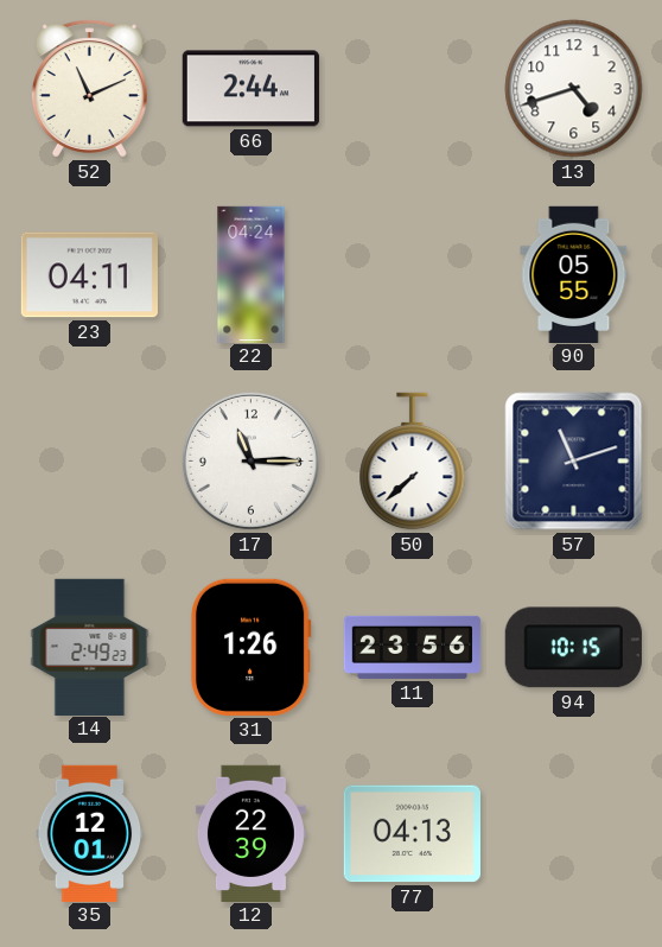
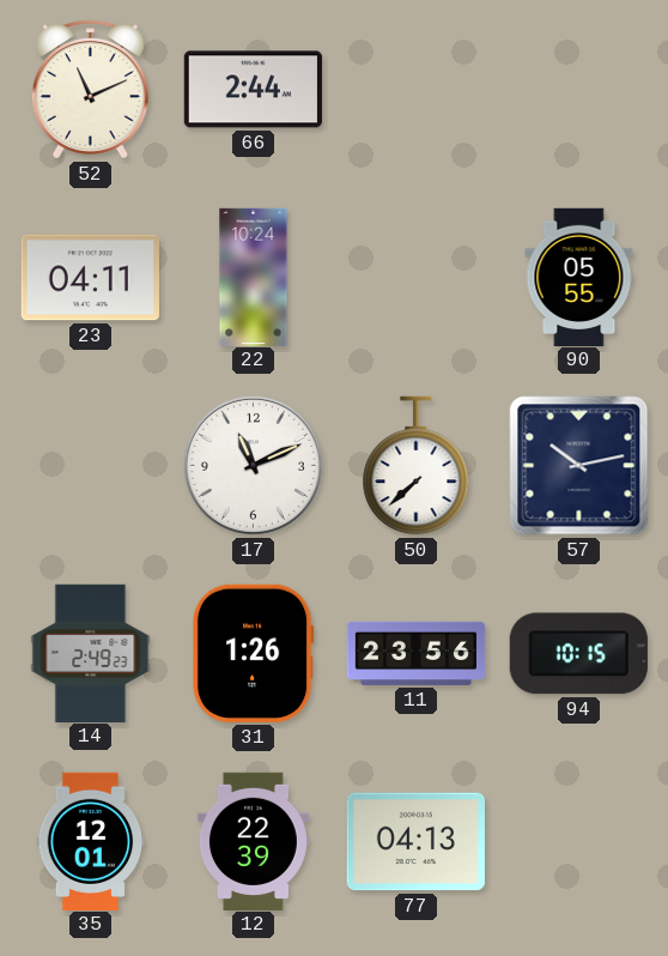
13: 4:42 -> none (574, 89)
22: 04:24 -> 10:24 (254, 277)
17: 11:15 -> 11:11 (253, 465)
57: 11:12 -> 10:13 (579, 466)
